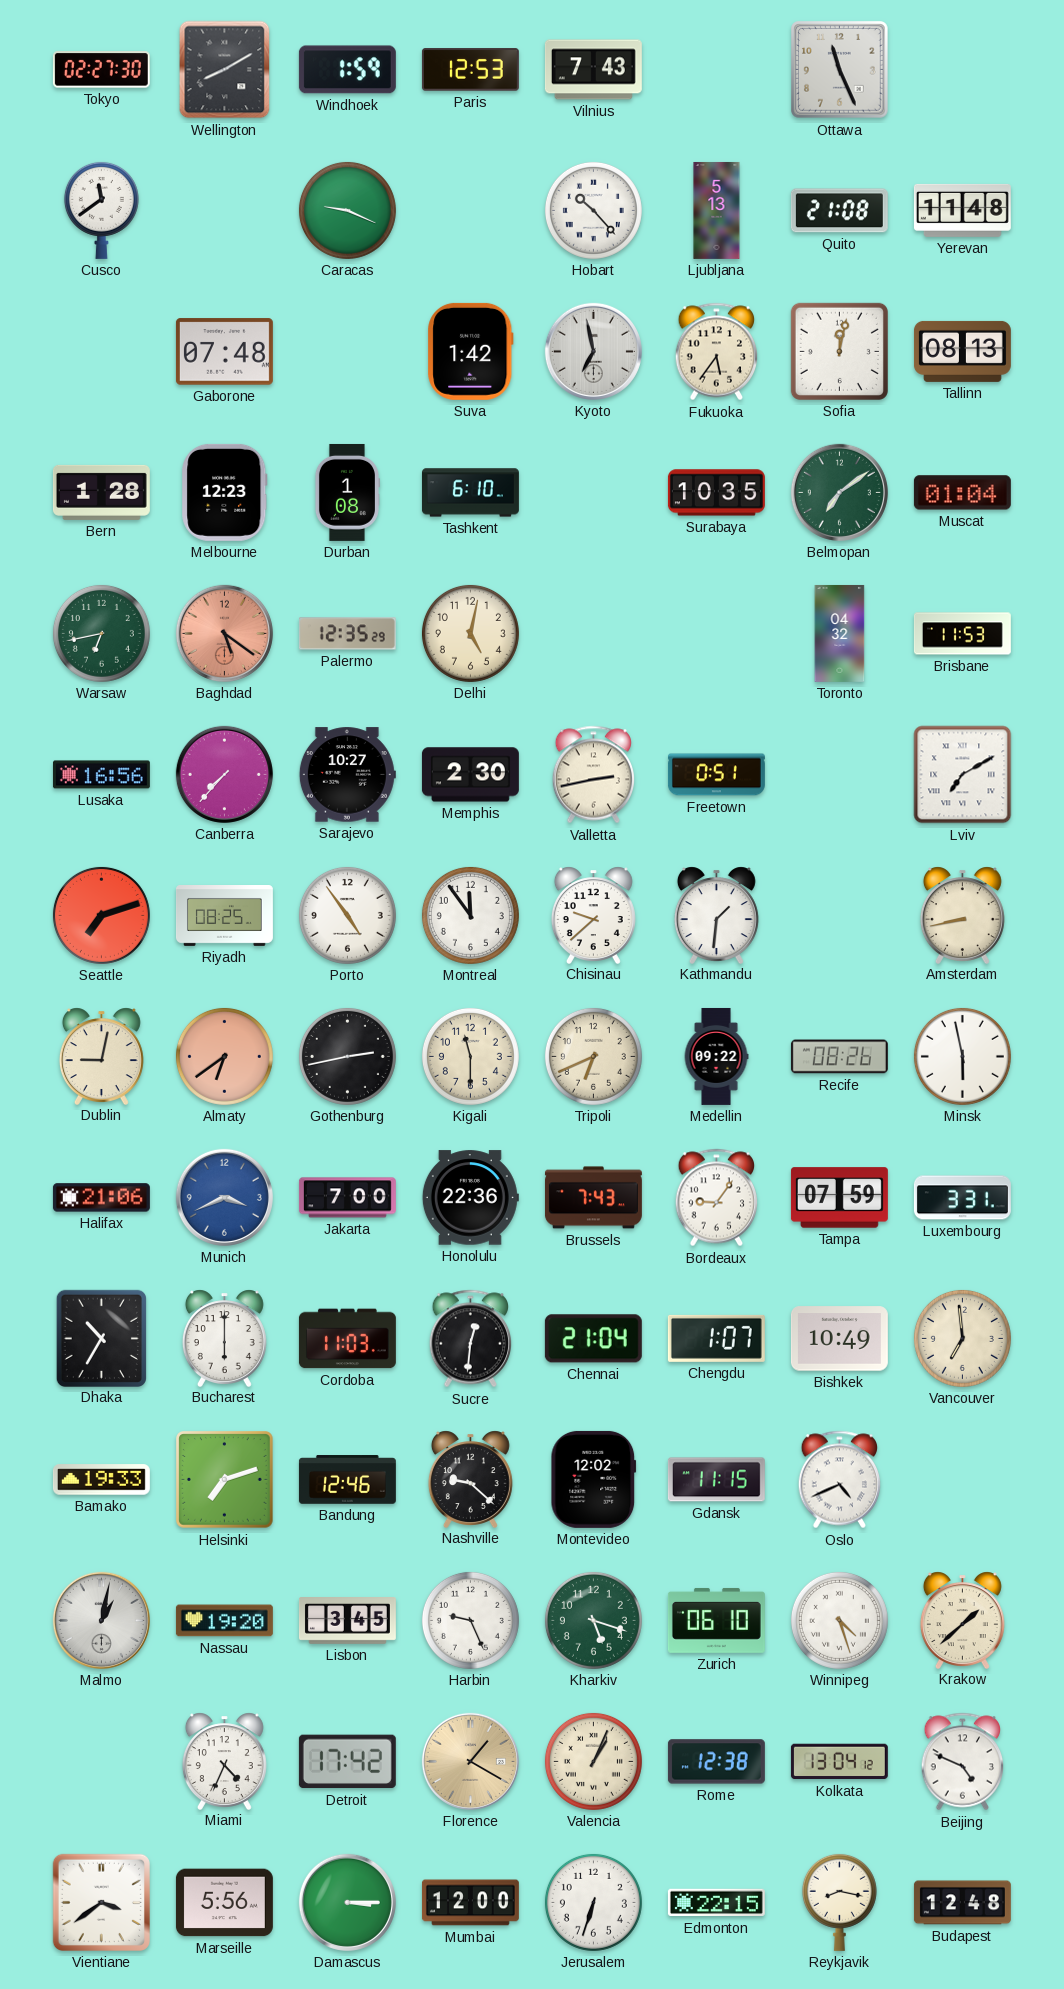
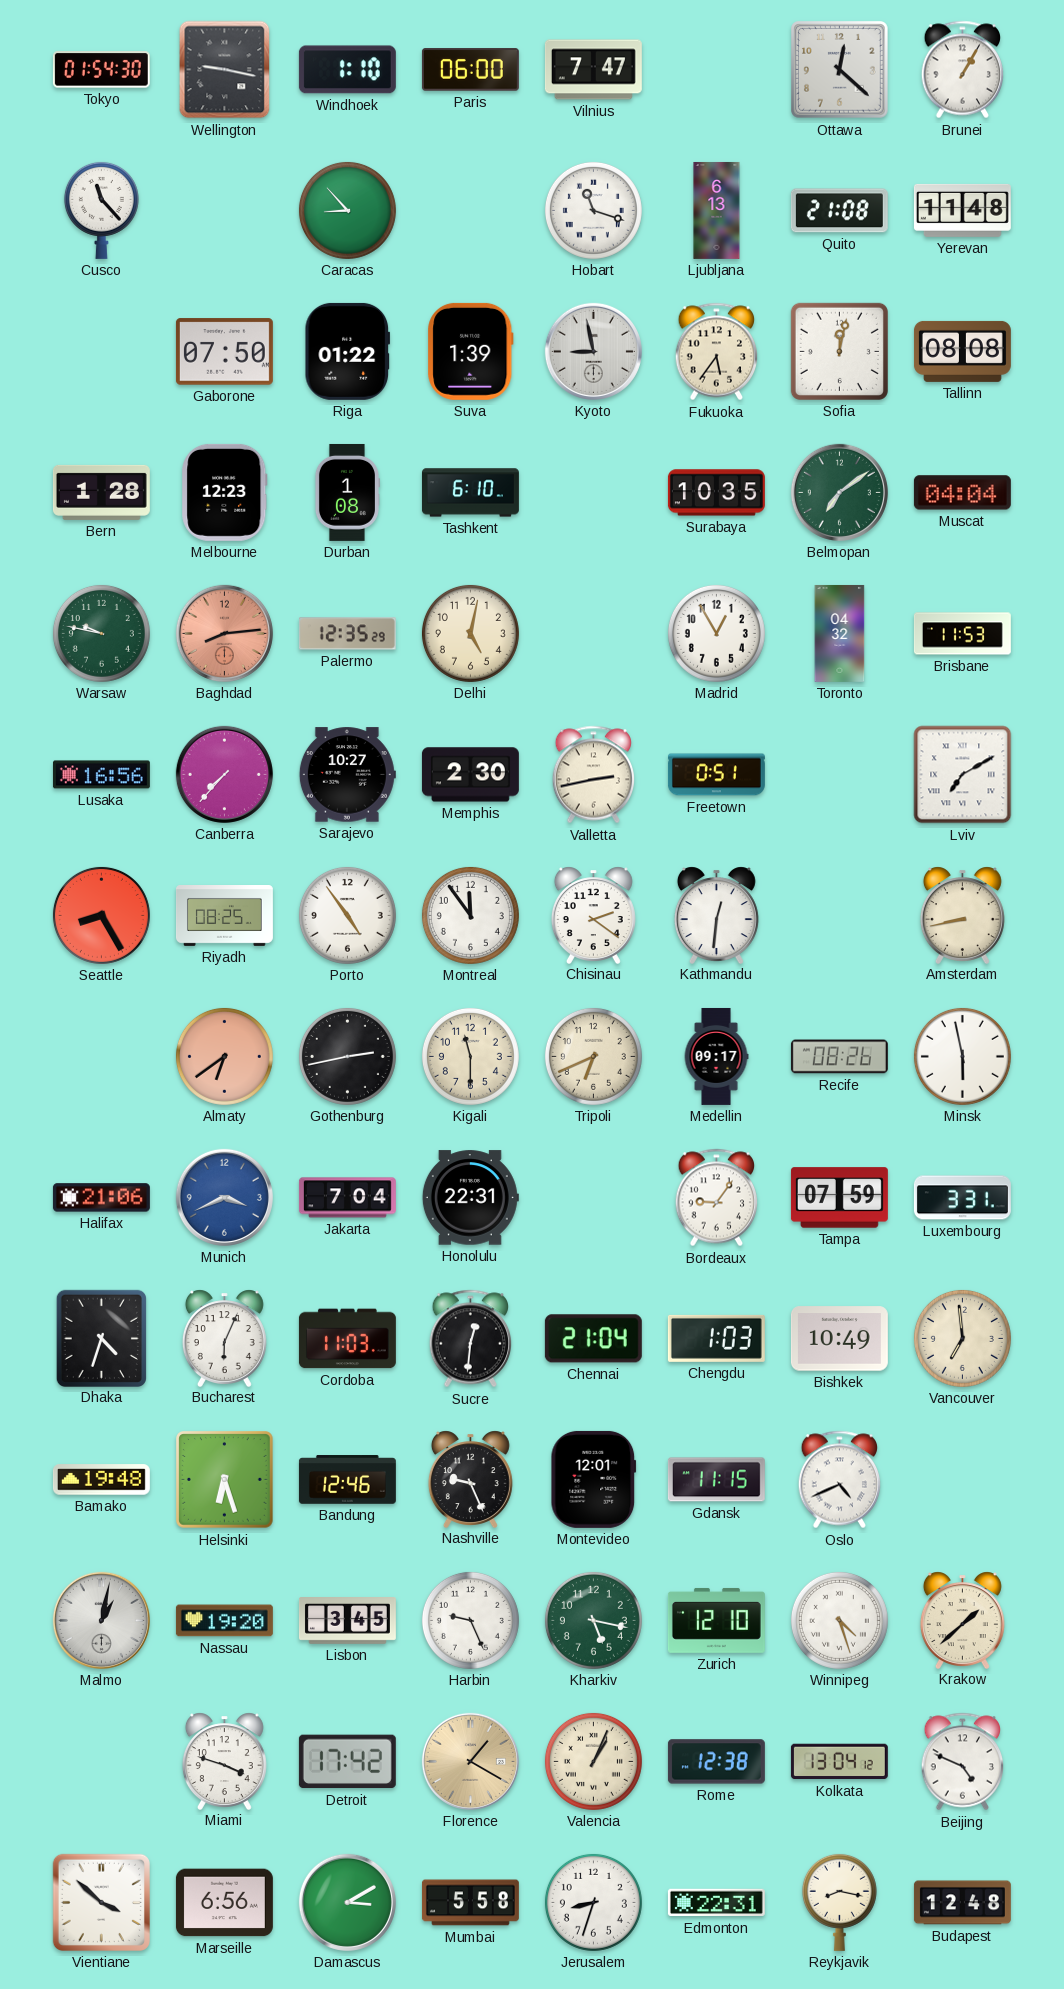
Tokyo: 02:27 -> 01:54 (101, 70)
Wellington: 8:10 -> 9:17 (225, 70)
Windhoek: 1:59 -> 1:10 (347, 70)
Paris: 12:53 -> 06:00 (470, 70)
Vilnius: 7:43 -> 7:47 (593, 70)
Ottawa: 11:26 -> 12:22 (840, 70)
Brunei: none -> 1:05 (963, 70)
Cusco: 11:39 -> 11:23 (101, 210)
Caracas: 9:19 -> 8:53 (347, 210)
Hobart: 10:23 -> 11:18 (593, 210)
Ljubljana: 5:13 -> 6:13 (717, 210)
Gaborone: 07:48 -> 07:50 (224, 352)
Riga: none -> 01:22 (347, 351)
Suva: 1:42 -> 1:39 (471, 351)
Kyoto: 6:58 -> 8:58 (593, 351)
Tallinn: 08:13 -> 08:08 (962, 351)
Muscat: 01:04 -> 04:04 (962, 493)
Warsaw: 6:43 -> 9:47 (101, 633)
Baghdad: 5:21 -> 8:14 (224, 633)
Madrid: none -> 12:55 (716, 633)
Seattle: 7:12 -> 8:25 (101, 915)
Chisinau: 9:38 -> 2:21 (593, 915)
Kathmandu: 1:31 -> 12:31 (716, 915)
Dublin: 9:02 -> none (101, 1056)
Medellin: 09:22 -> 09:17 (716, 1056)
Jakarta: 7:00 -> 7:04 (347, 1198)
Honolulu: 22:36 -> 22:31 (470, 1198)
Brussels: 7:43 -> none (593, 1198)
Dhaka: 10:35 -> 4:33 (101, 1338)
Bucharest: 6:00 -> 6:04 (224, 1338)
Chengdu: 1:07 -> 1:03 (716, 1338)
Bamako: 19:33 -> 19:48 (101, 1480)
Helsinki: 7:12 -> 6:27 (225, 1480)
Nashville: 9:22 -> 9:26 (470, 1479)
Montevideo: 12:02 -> 12:01 (594, 1479)
Kharkiv: 5:18 -> 5:17 (593, 1620)
Zurich: 06:10 -> 12:10 (716, 1620)
Miami: 4:34 -> 3:48 (224, 1761)
Vientiane: 3:39 -> 3:52 (101, 1902)
Marseille: 5:56 -> 6:56 (224, 1903)
Damascus: 3:15 -> 3:10 (347, 1902)
Mumbai: 12:00 -> 5:58 (470, 1903)
Jerusalem: 6:33 -> 8:33 (593, 1902)
Edmonton: 22:15 -> 22:31 (716, 1903)
